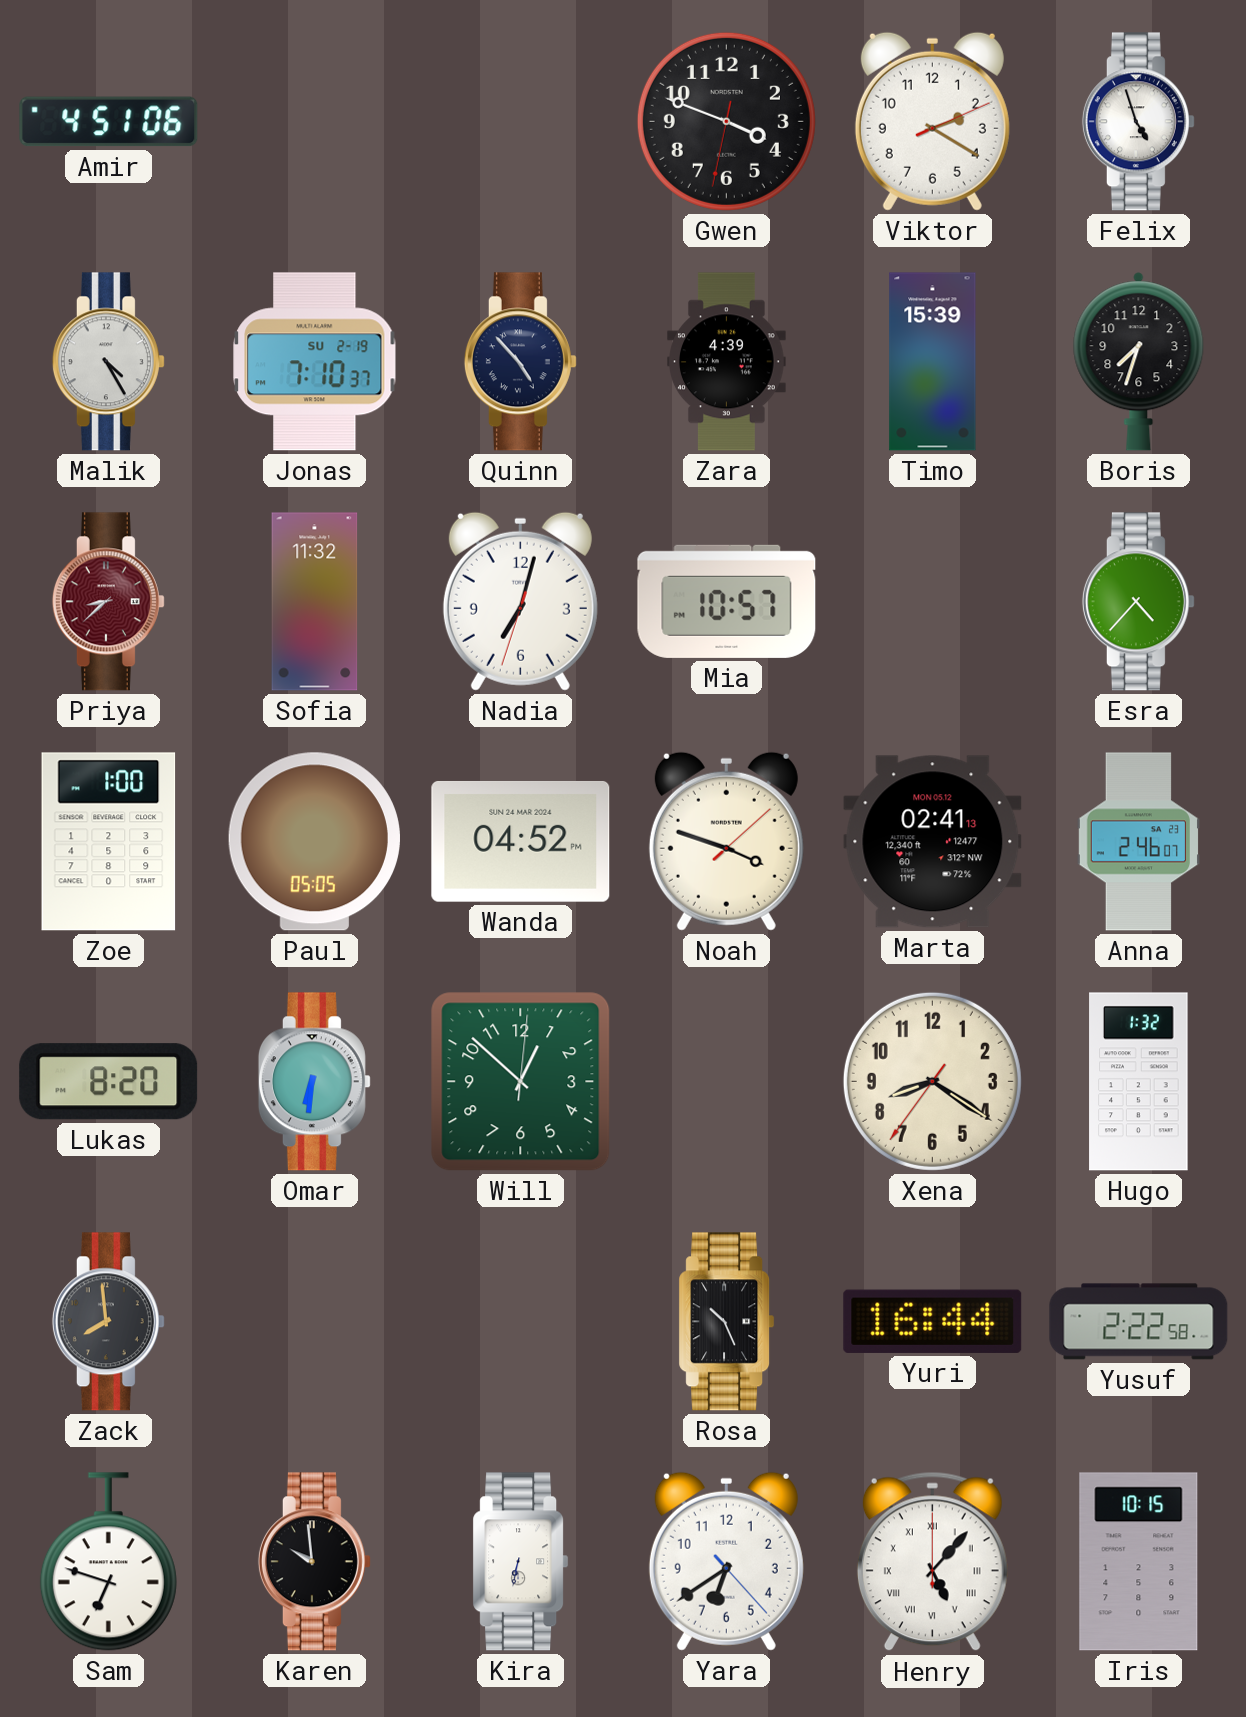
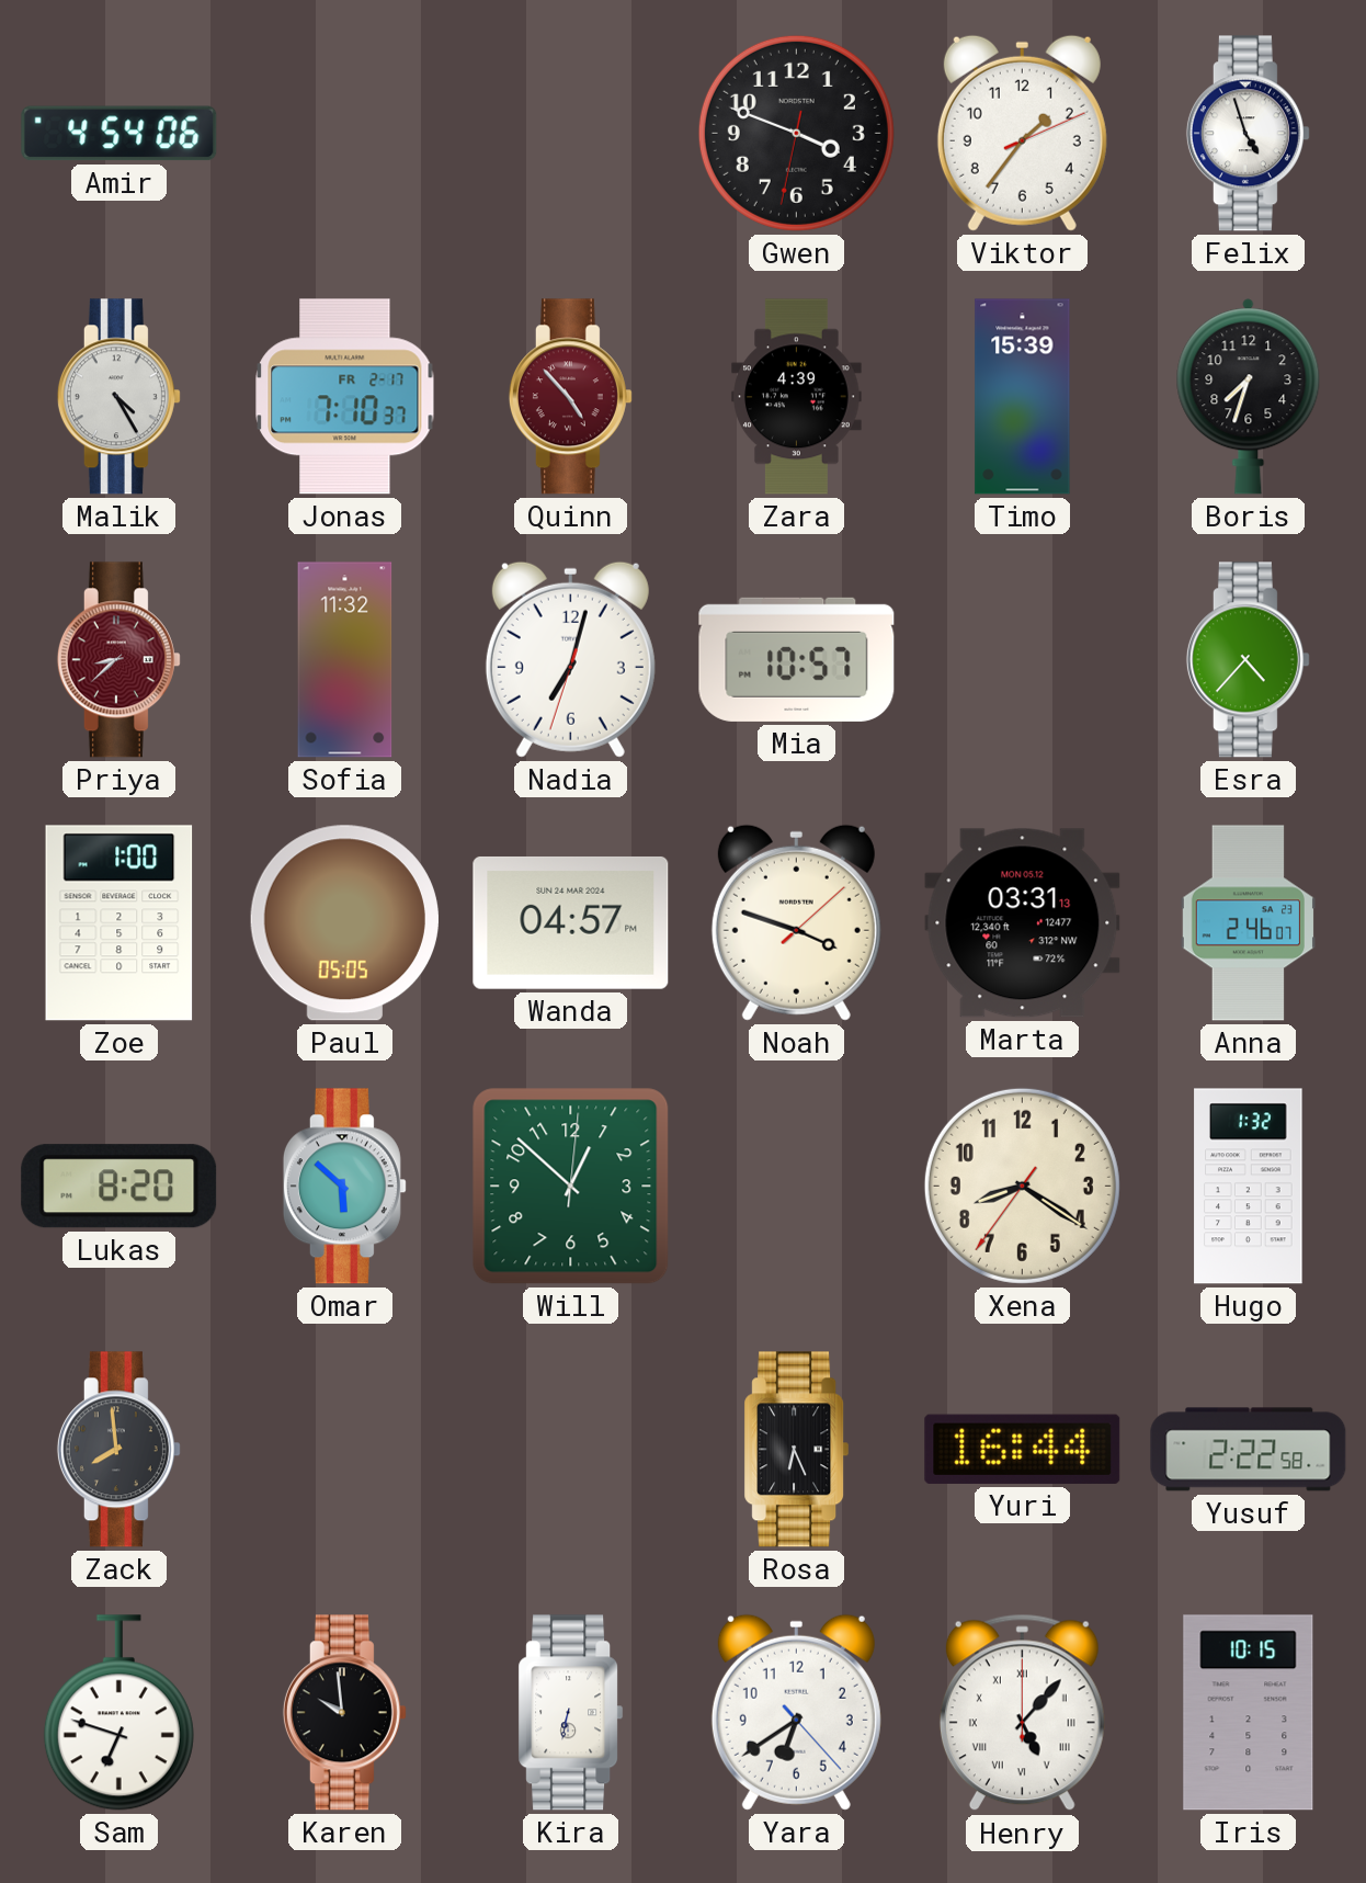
Amir: 4:51 -> 4:54 (119, 134)
Viktor: 2:20 -> 1:36 (1022, 133)
Jonas date: SU 2-19 -> FR 2-17 (345, 397)
Quinn dial: navy -> burgundy (570, 397)
Wanda: 04:52 -> 04:57 (571, 922)
Marta: 02:41 -> 03:31 (1023, 923)
Omar: 6:31 -> 5:52 (344, 1187)
Rosa: 10:26 -> 6:26 (797, 1450)
